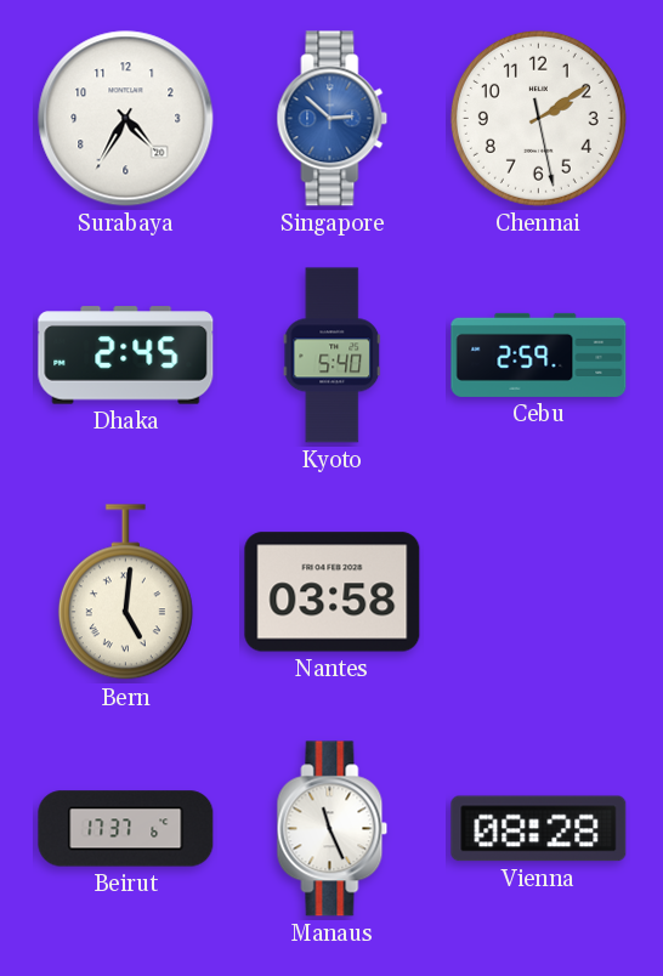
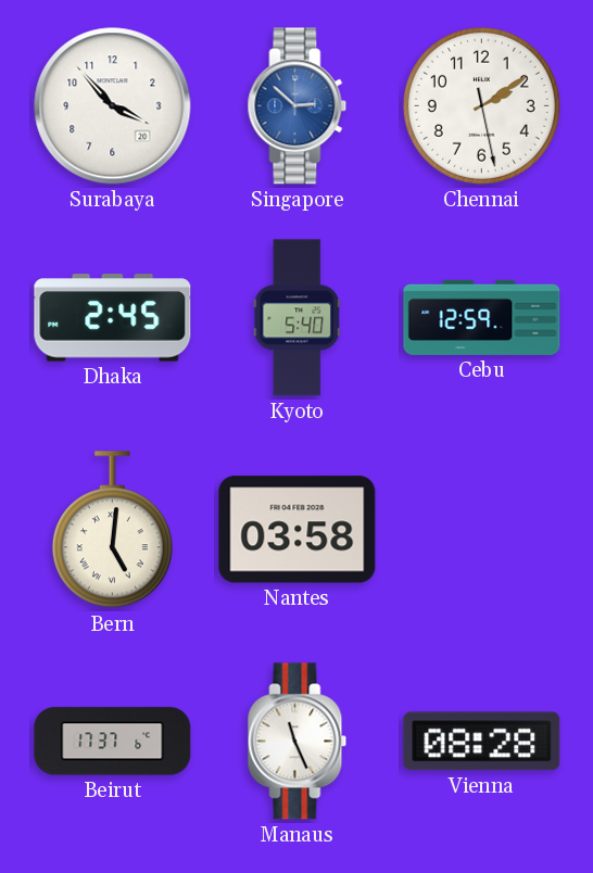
Surabaya: 4:35 -> 3:53 (113, 106)
Cebu: 2:59 -> 12:59 (482, 317)
